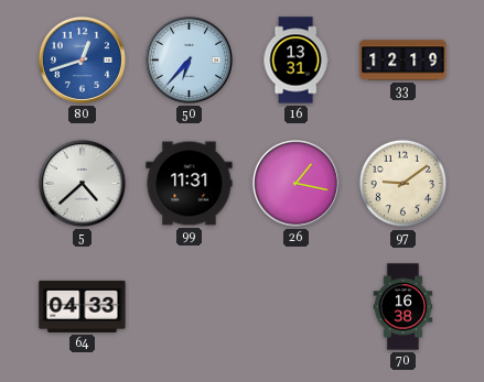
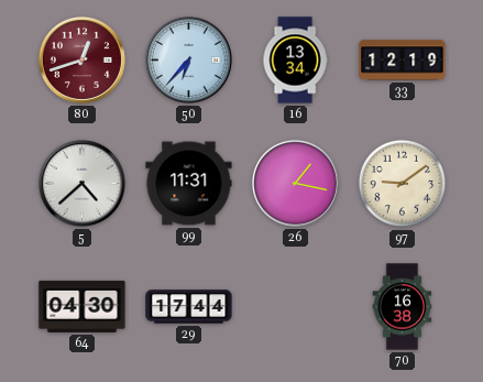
80 dial: blue -> burgundy (81, 59)
16: 13:31 -> 13:34 (295, 61)
64: 04:33 -> 04:30 (83, 306)
29: none -> 17:44 (189, 307)
